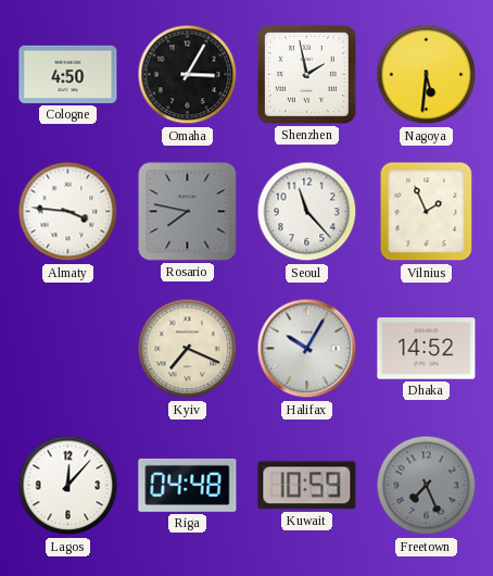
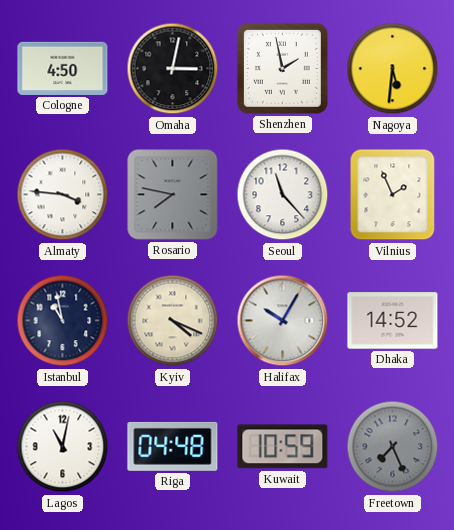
Omaha: 3:05 -> 3:02 (173, 69)
Istanbul: none -> 10:58 (63, 321)
Kyiv: 7:19 -> 4:19 (173, 321)
Lagos: 12:07 -> 11:02 (63, 447)
